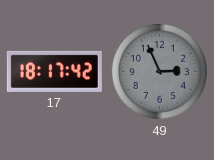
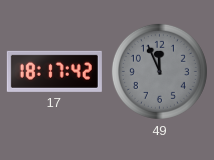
49: 2:56 -> 11:56 (159, 71)
